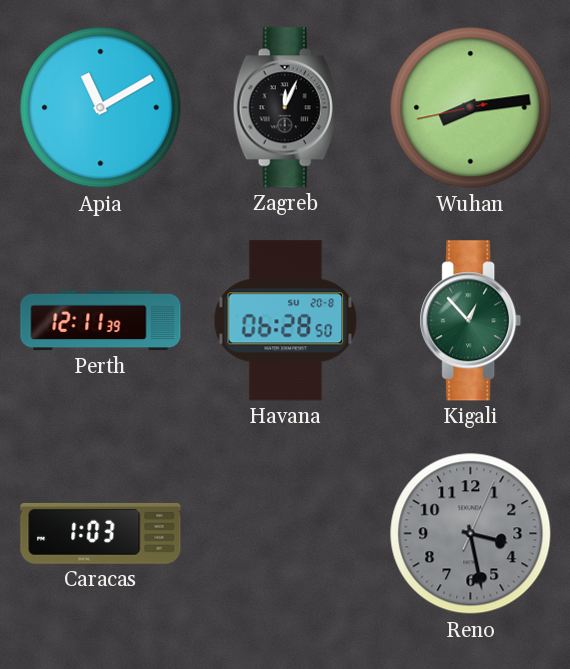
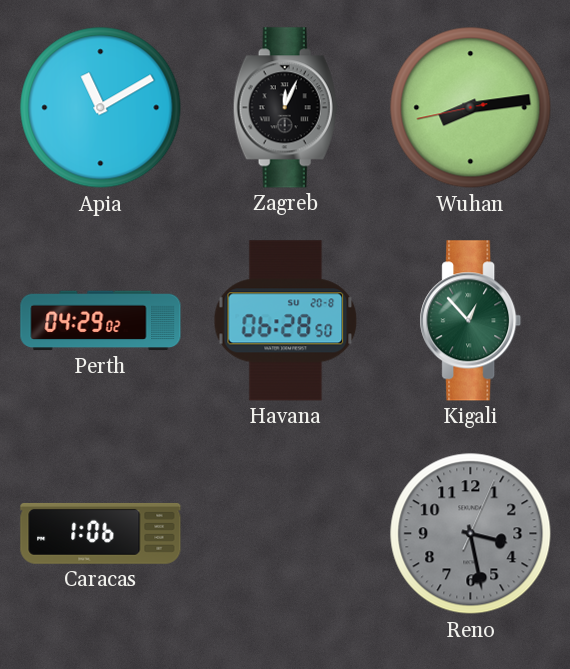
Perth: 12:11 -> 04:29 (101, 321)
Caracas: 1:03 -> 1:06 (101, 533)
